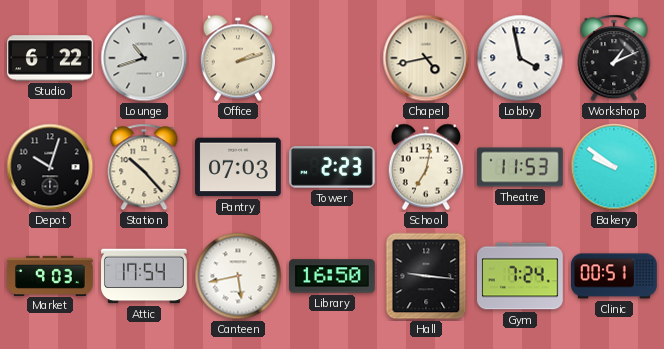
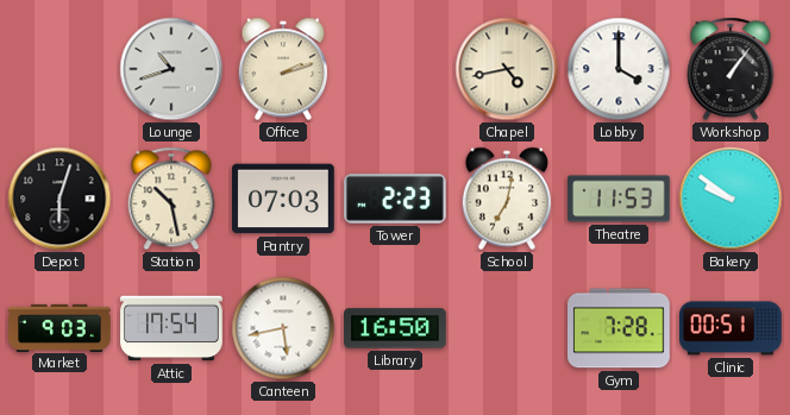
Studio: 6:22 -> none (50, 58)
Lobby: 3:58 -> 4:00 (619, 69)
Workshop: 1:11 -> 1:06 (731, 69)
Depot: 10:03 -> 6:03 (59, 199)
Station: 10:23 -> 10:28 (171, 199)
Hall: 9:16 -> none (426, 276)
Gym: 7:24 -> 7:28 (620, 328)
